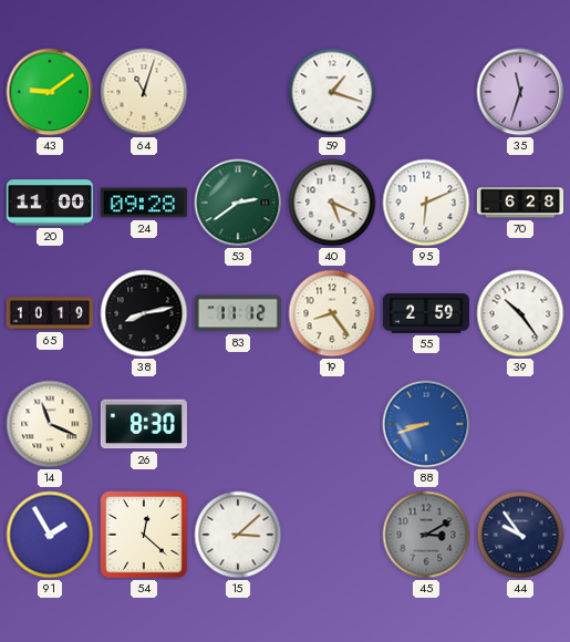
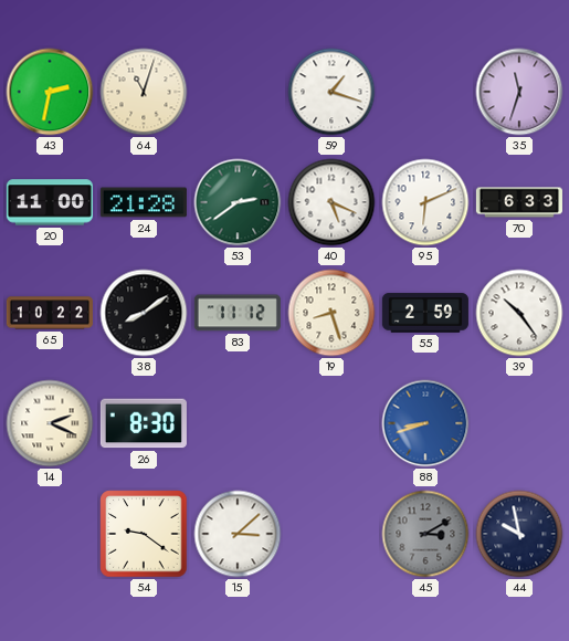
43: 9:09 -> 2:32 (50, 92)
24: 09:28 -> 21:28 (144, 202)
70: 6:28 -> 6:33 (519, 202)
65: 10:19 -> 10:22 (50, 313)
38: 8:13 -> 8:09 (144, 313)
19: 8:24 -> 8:27 (331, 313)
14: 11:19 -> 2:19 (50, 423)
91: 1:55 -> none (50, 535)
54: 12:22 -> 9:21 (144, 534)
44: 9:54 -> 9:58 (519, 534)
